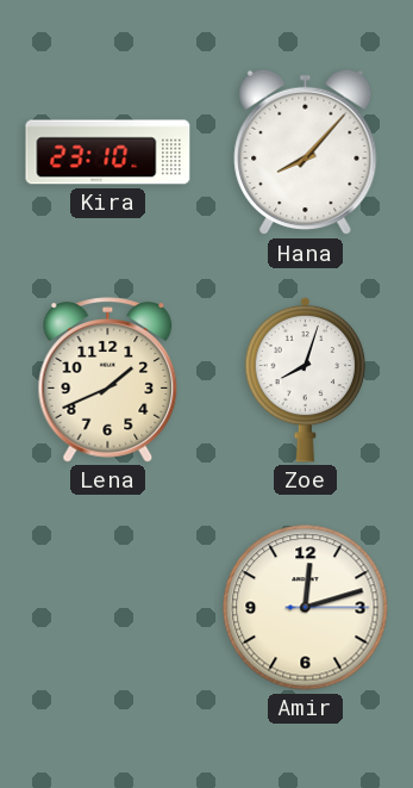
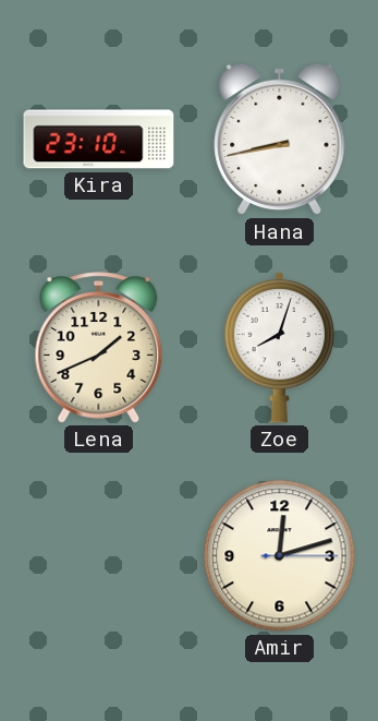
Hana: 8:07 -> 8:43 (280, 140)
